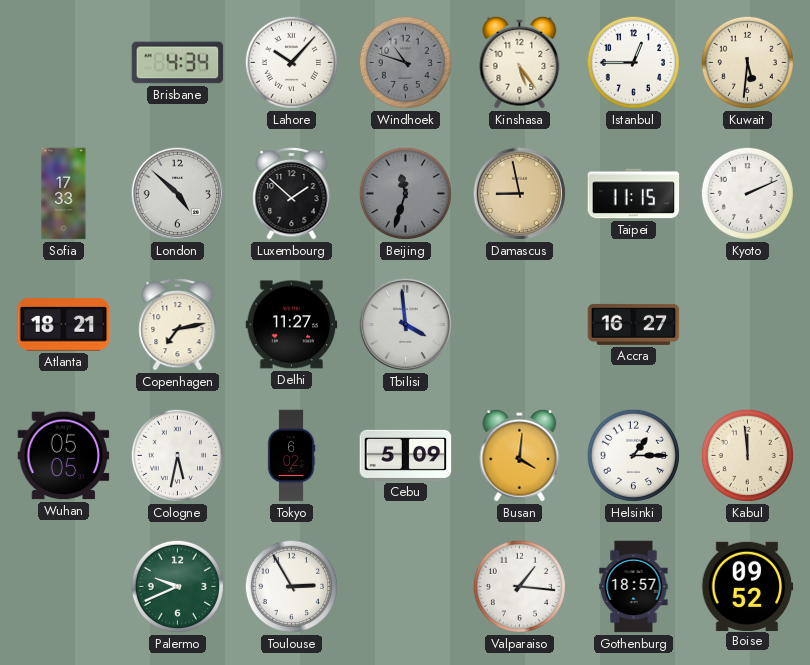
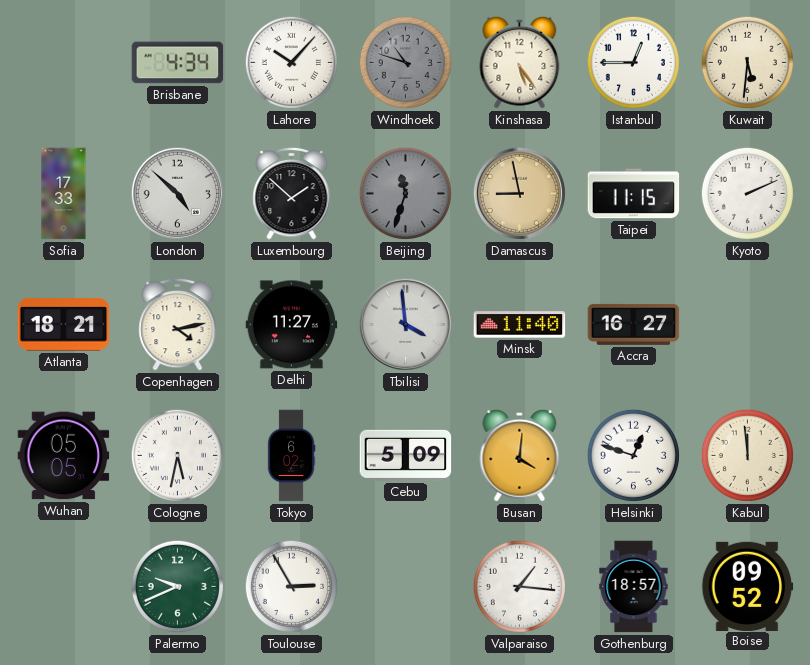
Copenhagen: 7:13 -> 4:13 (178, 324)
Minsk: none -> 11:40 (520, 325)
Helsinki: 1:15 -> 12:48 (633, 455)
